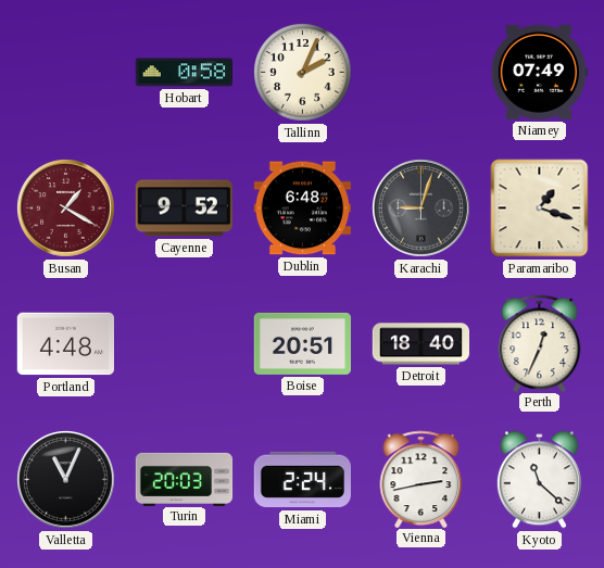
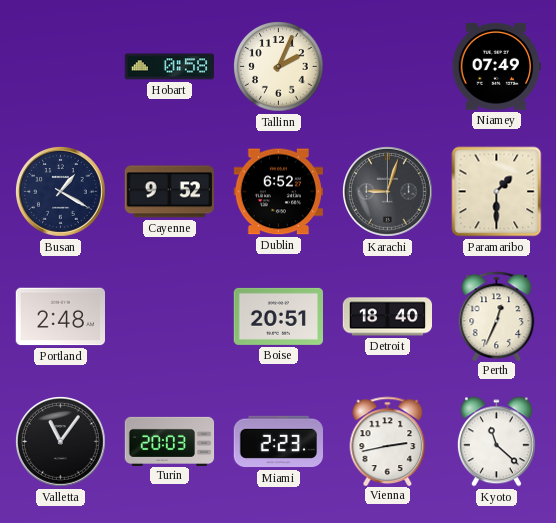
Busan dial: burgundy -> navy (61, 192)
Dublin: 6:48 -> 6:52 (278, 192)
Paramaribo: 1:18 -> 1:30 (497, 192)
Portland: 4:48 -> 2:48 (60, 317)
Valletta: 11:04 -> 11:06 (61, 442)
Miami: 2:24 -> 2:23 (278, 442)
